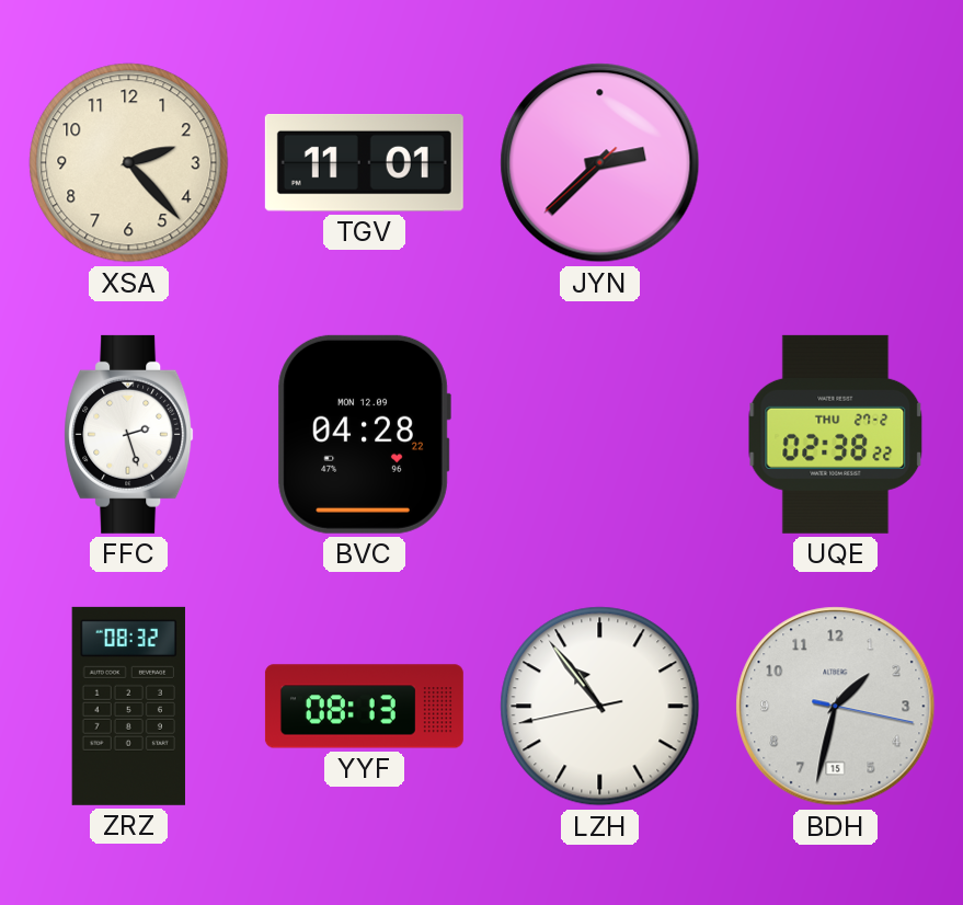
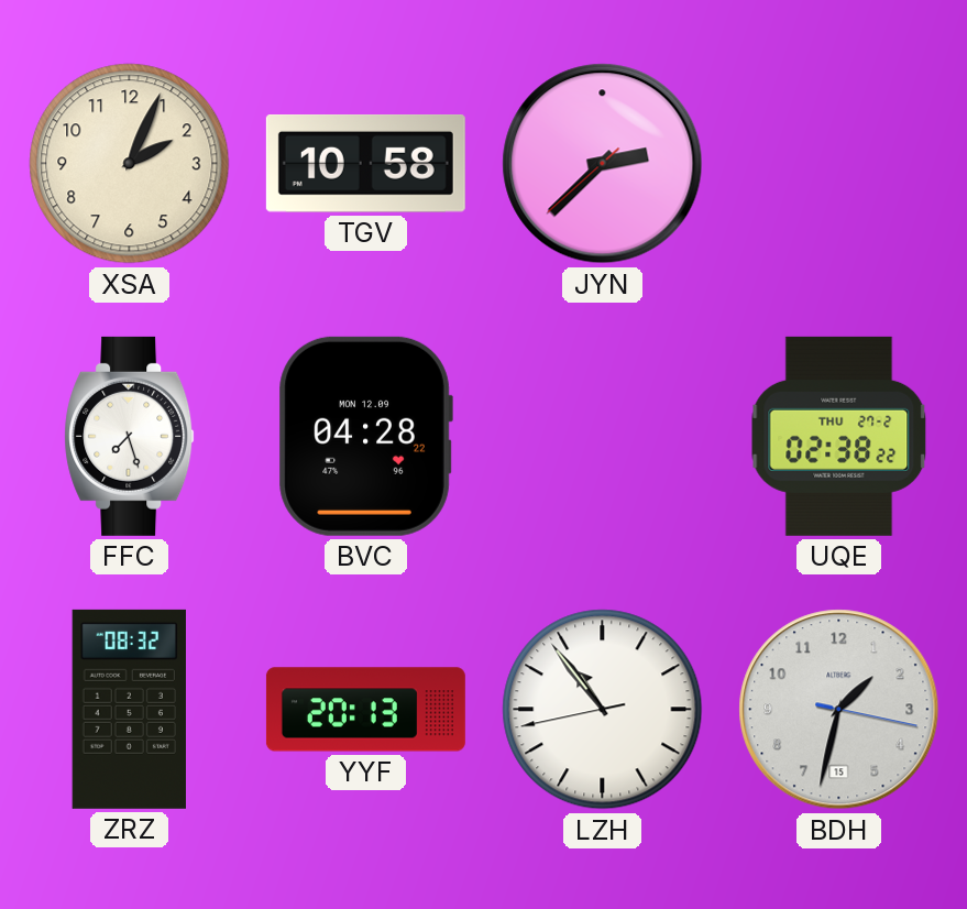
XSA: 2:23 -> 2:04 (130, 164)
TGV: 11:01 -> 10:58 (365, 164)
FFC: 2:27 -> 7:27 (130, 436)
YYF: 08:13 -> 20:13 (365, 710)
